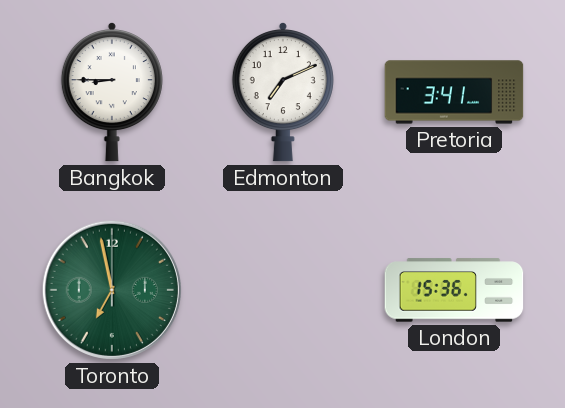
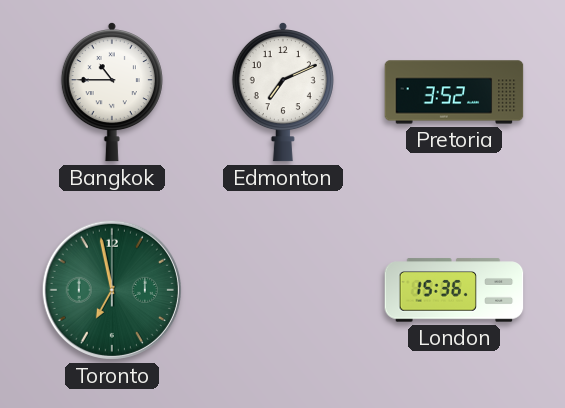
Bangkok: 8:45 -> 10:45 (112, 92)
Pretoria: 3:41 -> 3:52 (454, 92)
